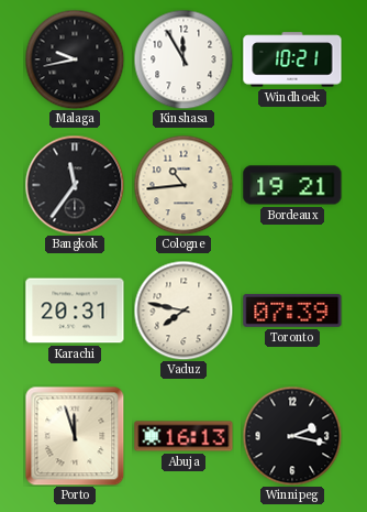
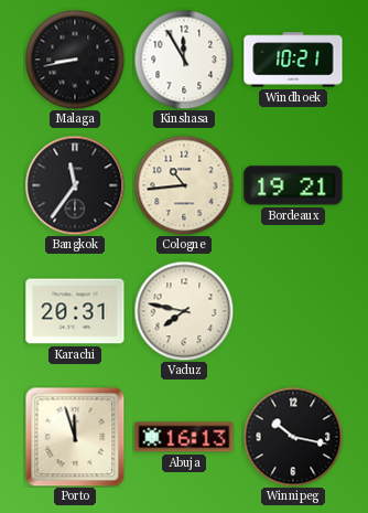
Malaga: 9:43 -> 8:43 (75, 60)
Toronto: 07:39 -> none (292, 311)
Winnipeg: 2:17 -> 10:17 (293, 437)
